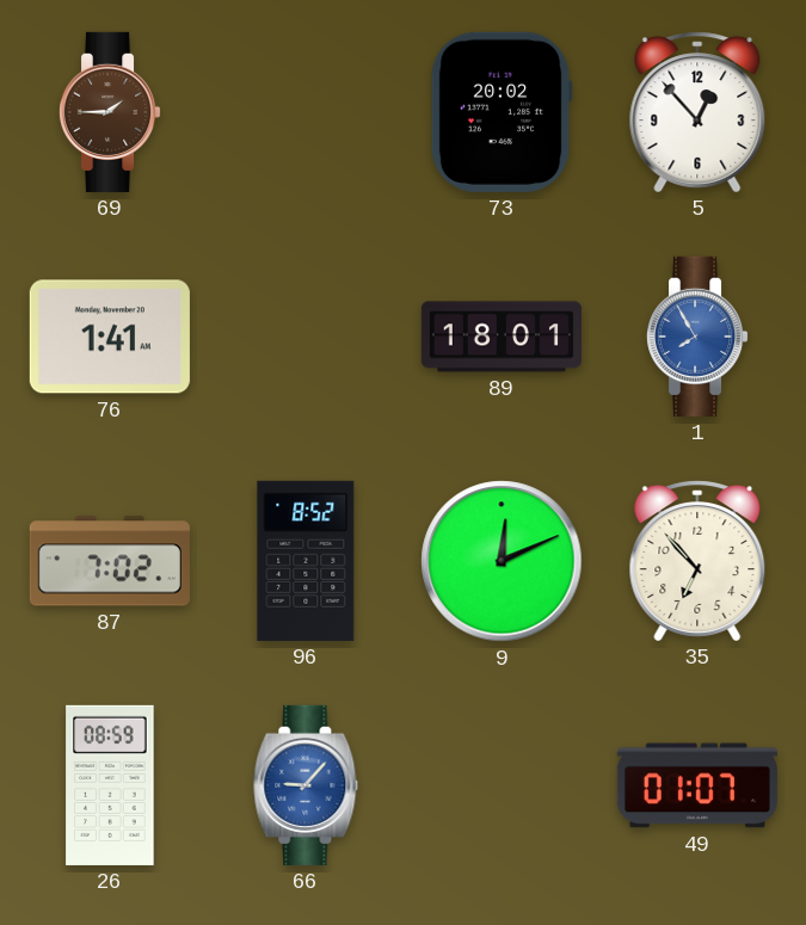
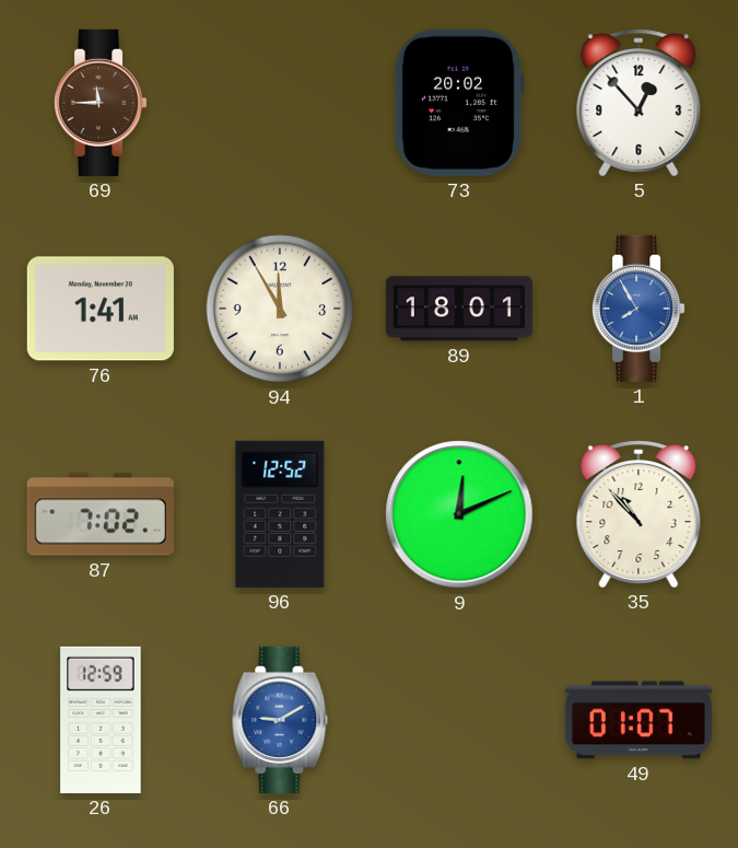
69: 1:45 -> 11:45 (102, 103)
94: none -> 11:55 (280, 309)
96: 8:52 -> 12:52 (280, 514)
35: 6:53 -> 10:53 (639, 514)
26: 08:59 -> 12:59 (101, 720)
66: 9:07 -> 9:10 (280, 720)
